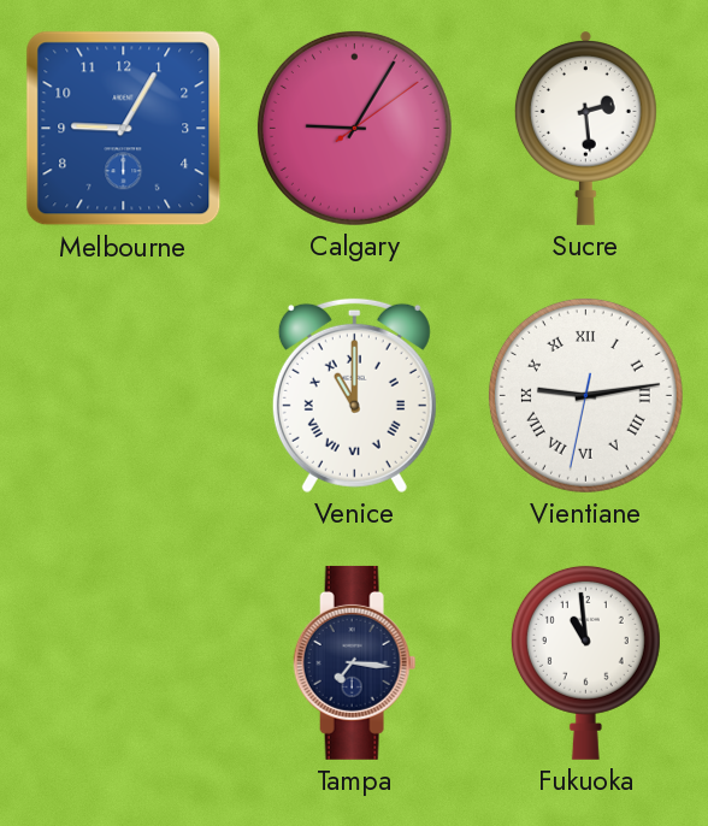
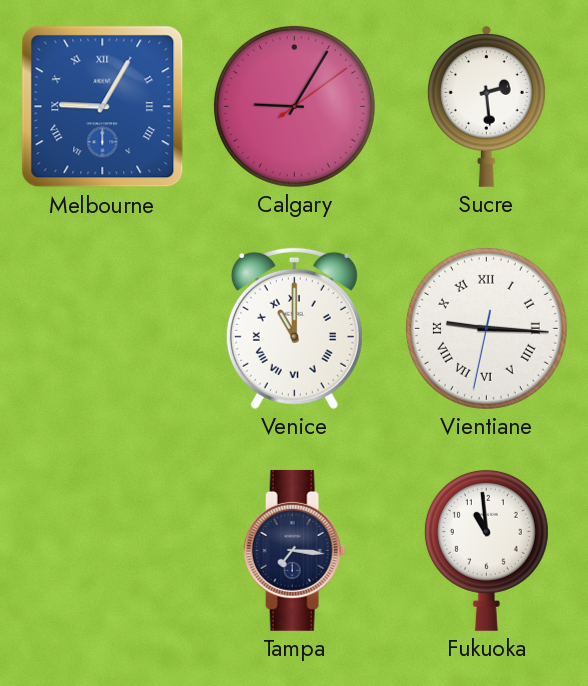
Melbourne numerals: Arabic -> Roman (103, 107)
Vientiane: 9:13 -> 9:15 (486, 328)
